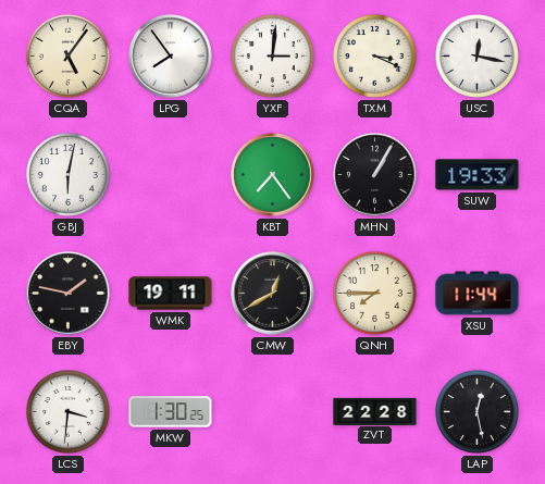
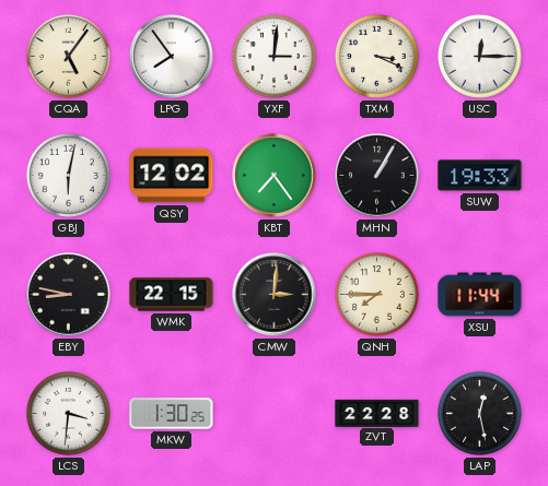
USC: 12:17 -> 12:15 (479, 56)
QSY: none -> 12:02 (172, 176)
EBY: 1:47 -> 8:47 (69, 295)
WMK: 19:11 -> 22:15 (172, 295)
CMW: 12:40 -> 3:01 (275, 295)
